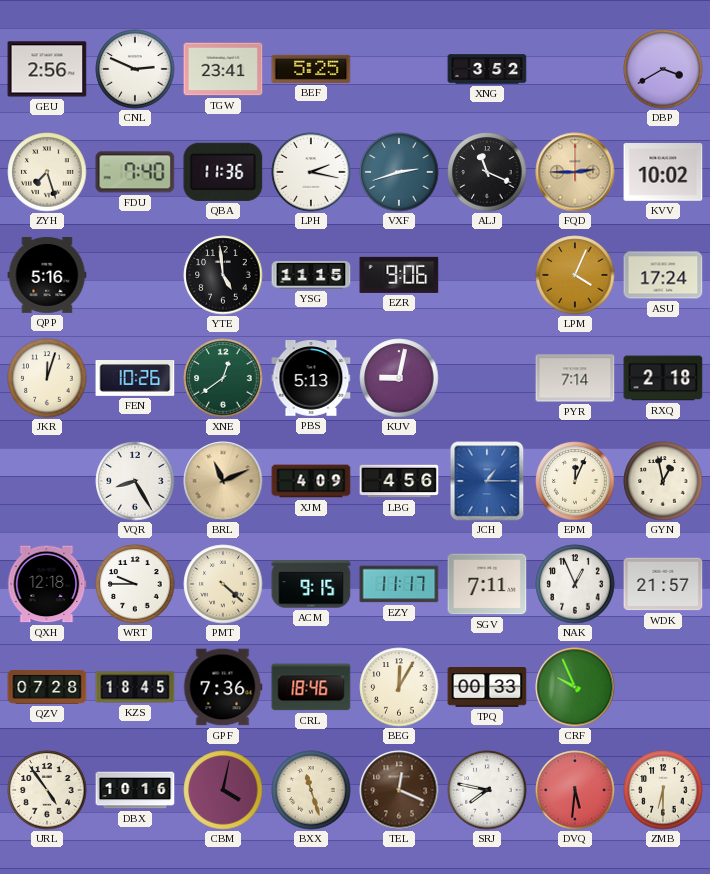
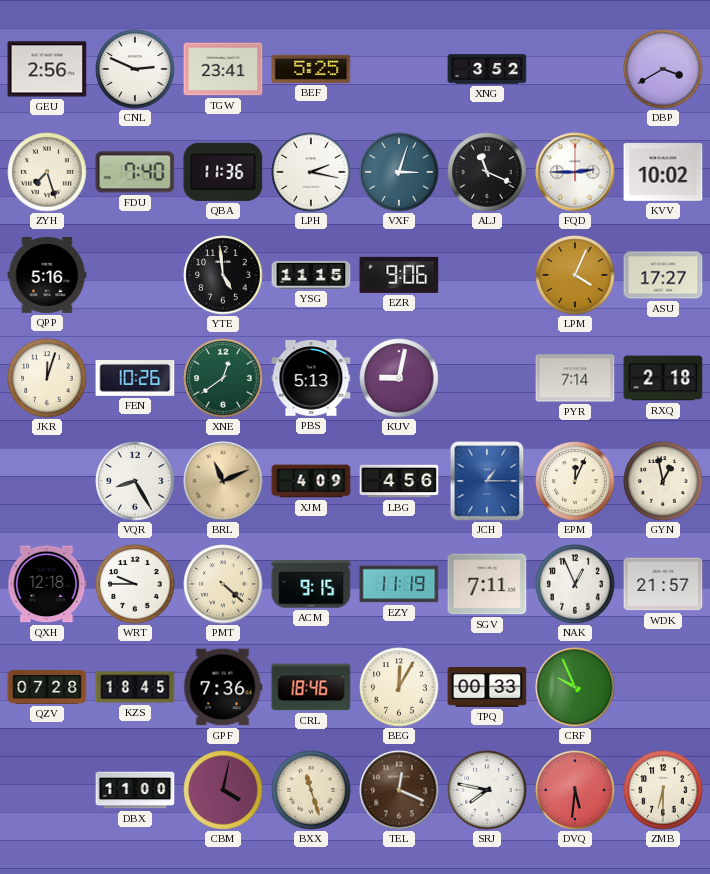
VXF: 2:42 -> 3:03 (399, 172)
FQD dial: champagne -> white (575, 172)
ASU: 17:24 -> 17:27 (663, 275)
EZY: 11:17 -> 11:19 (399, 584)
URL: 4:54 -> none (47, 790)
DBX: 10:16 -> 11:00 (135, 790)
